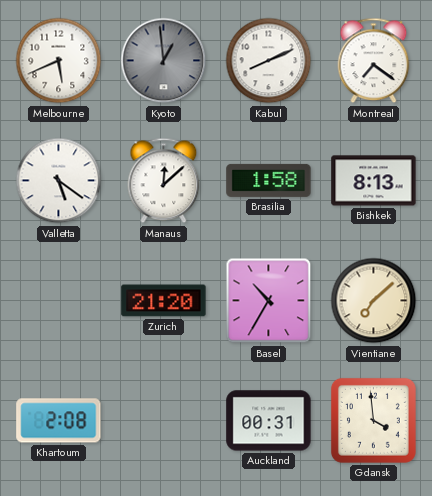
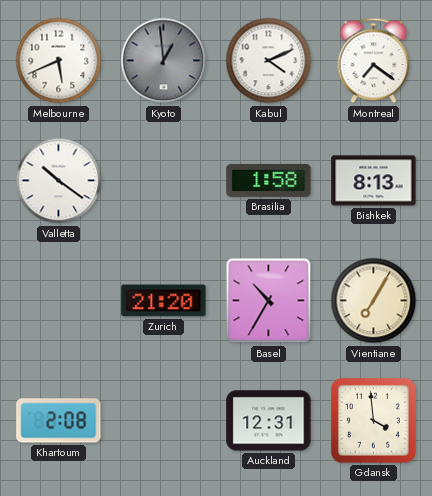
Kabul: 8:11 -> 4:11 (269, 61)
Valletta: 5:21 -> 10:21 (59, 181)
Manaus: 12:08 -> none (164, 181)
Vientiane: 7:08 -> 7:05 (374, 301)
Auckland: 00:31 -> 12:31 (269, 421)
